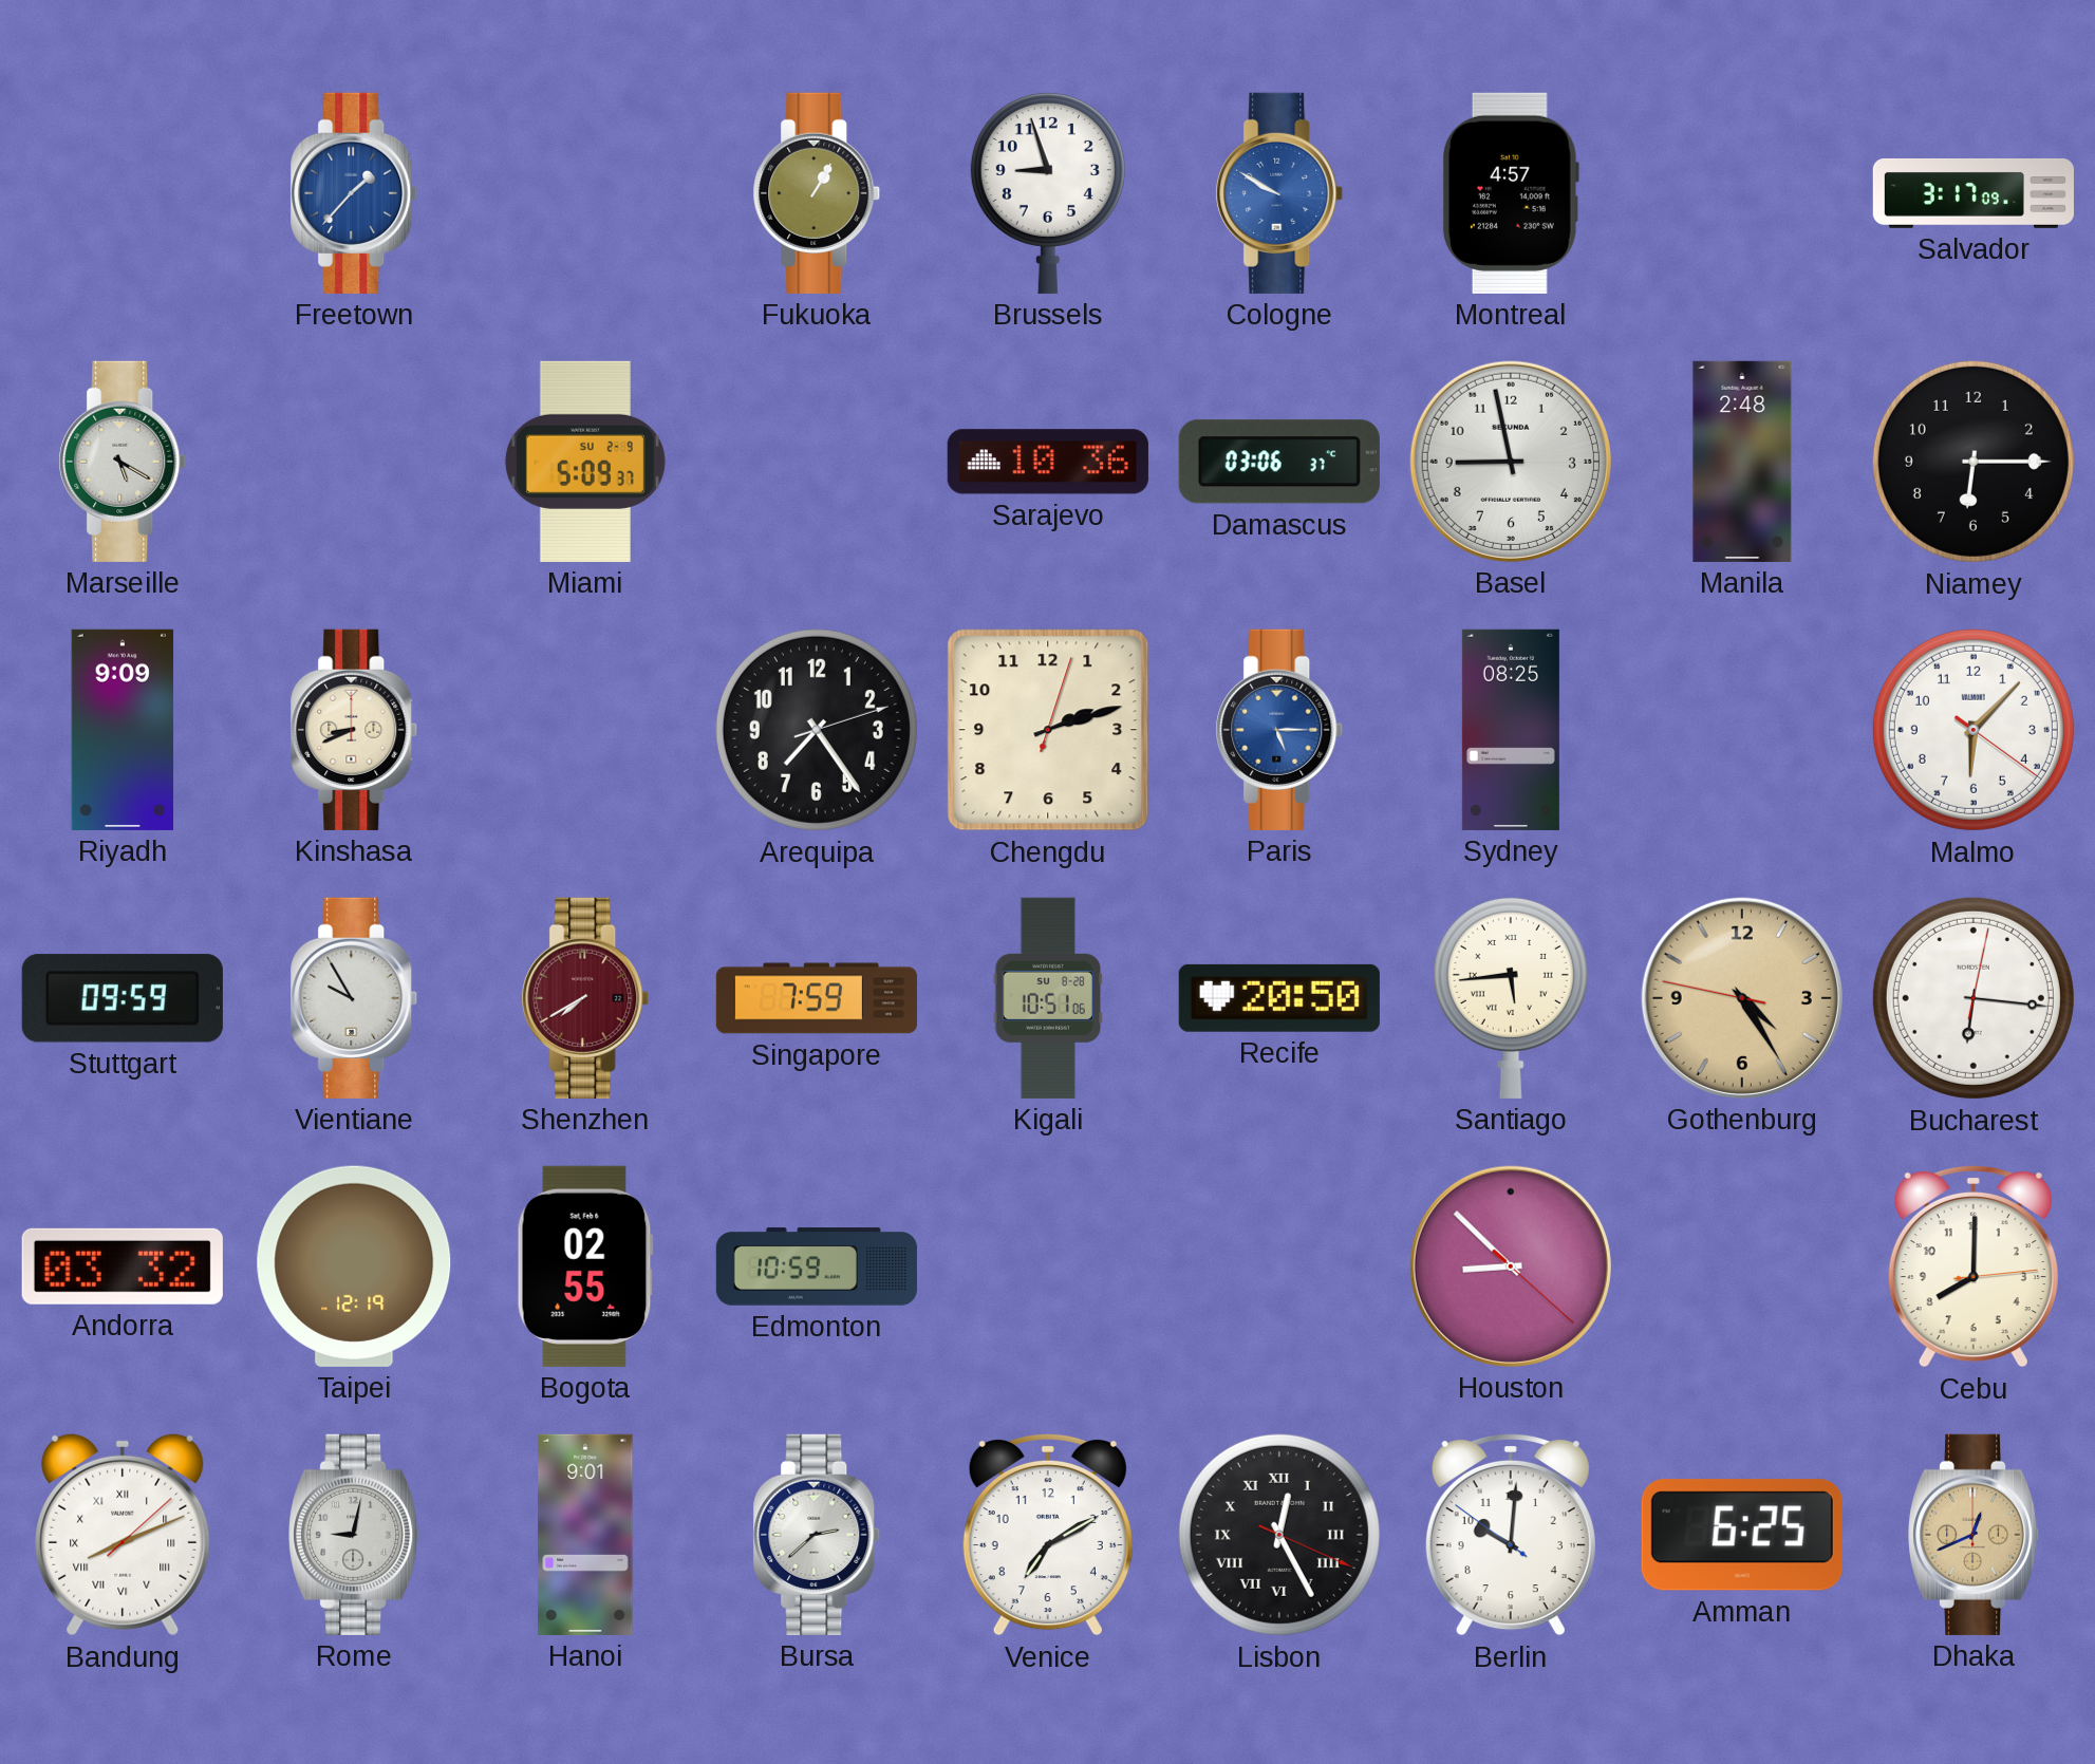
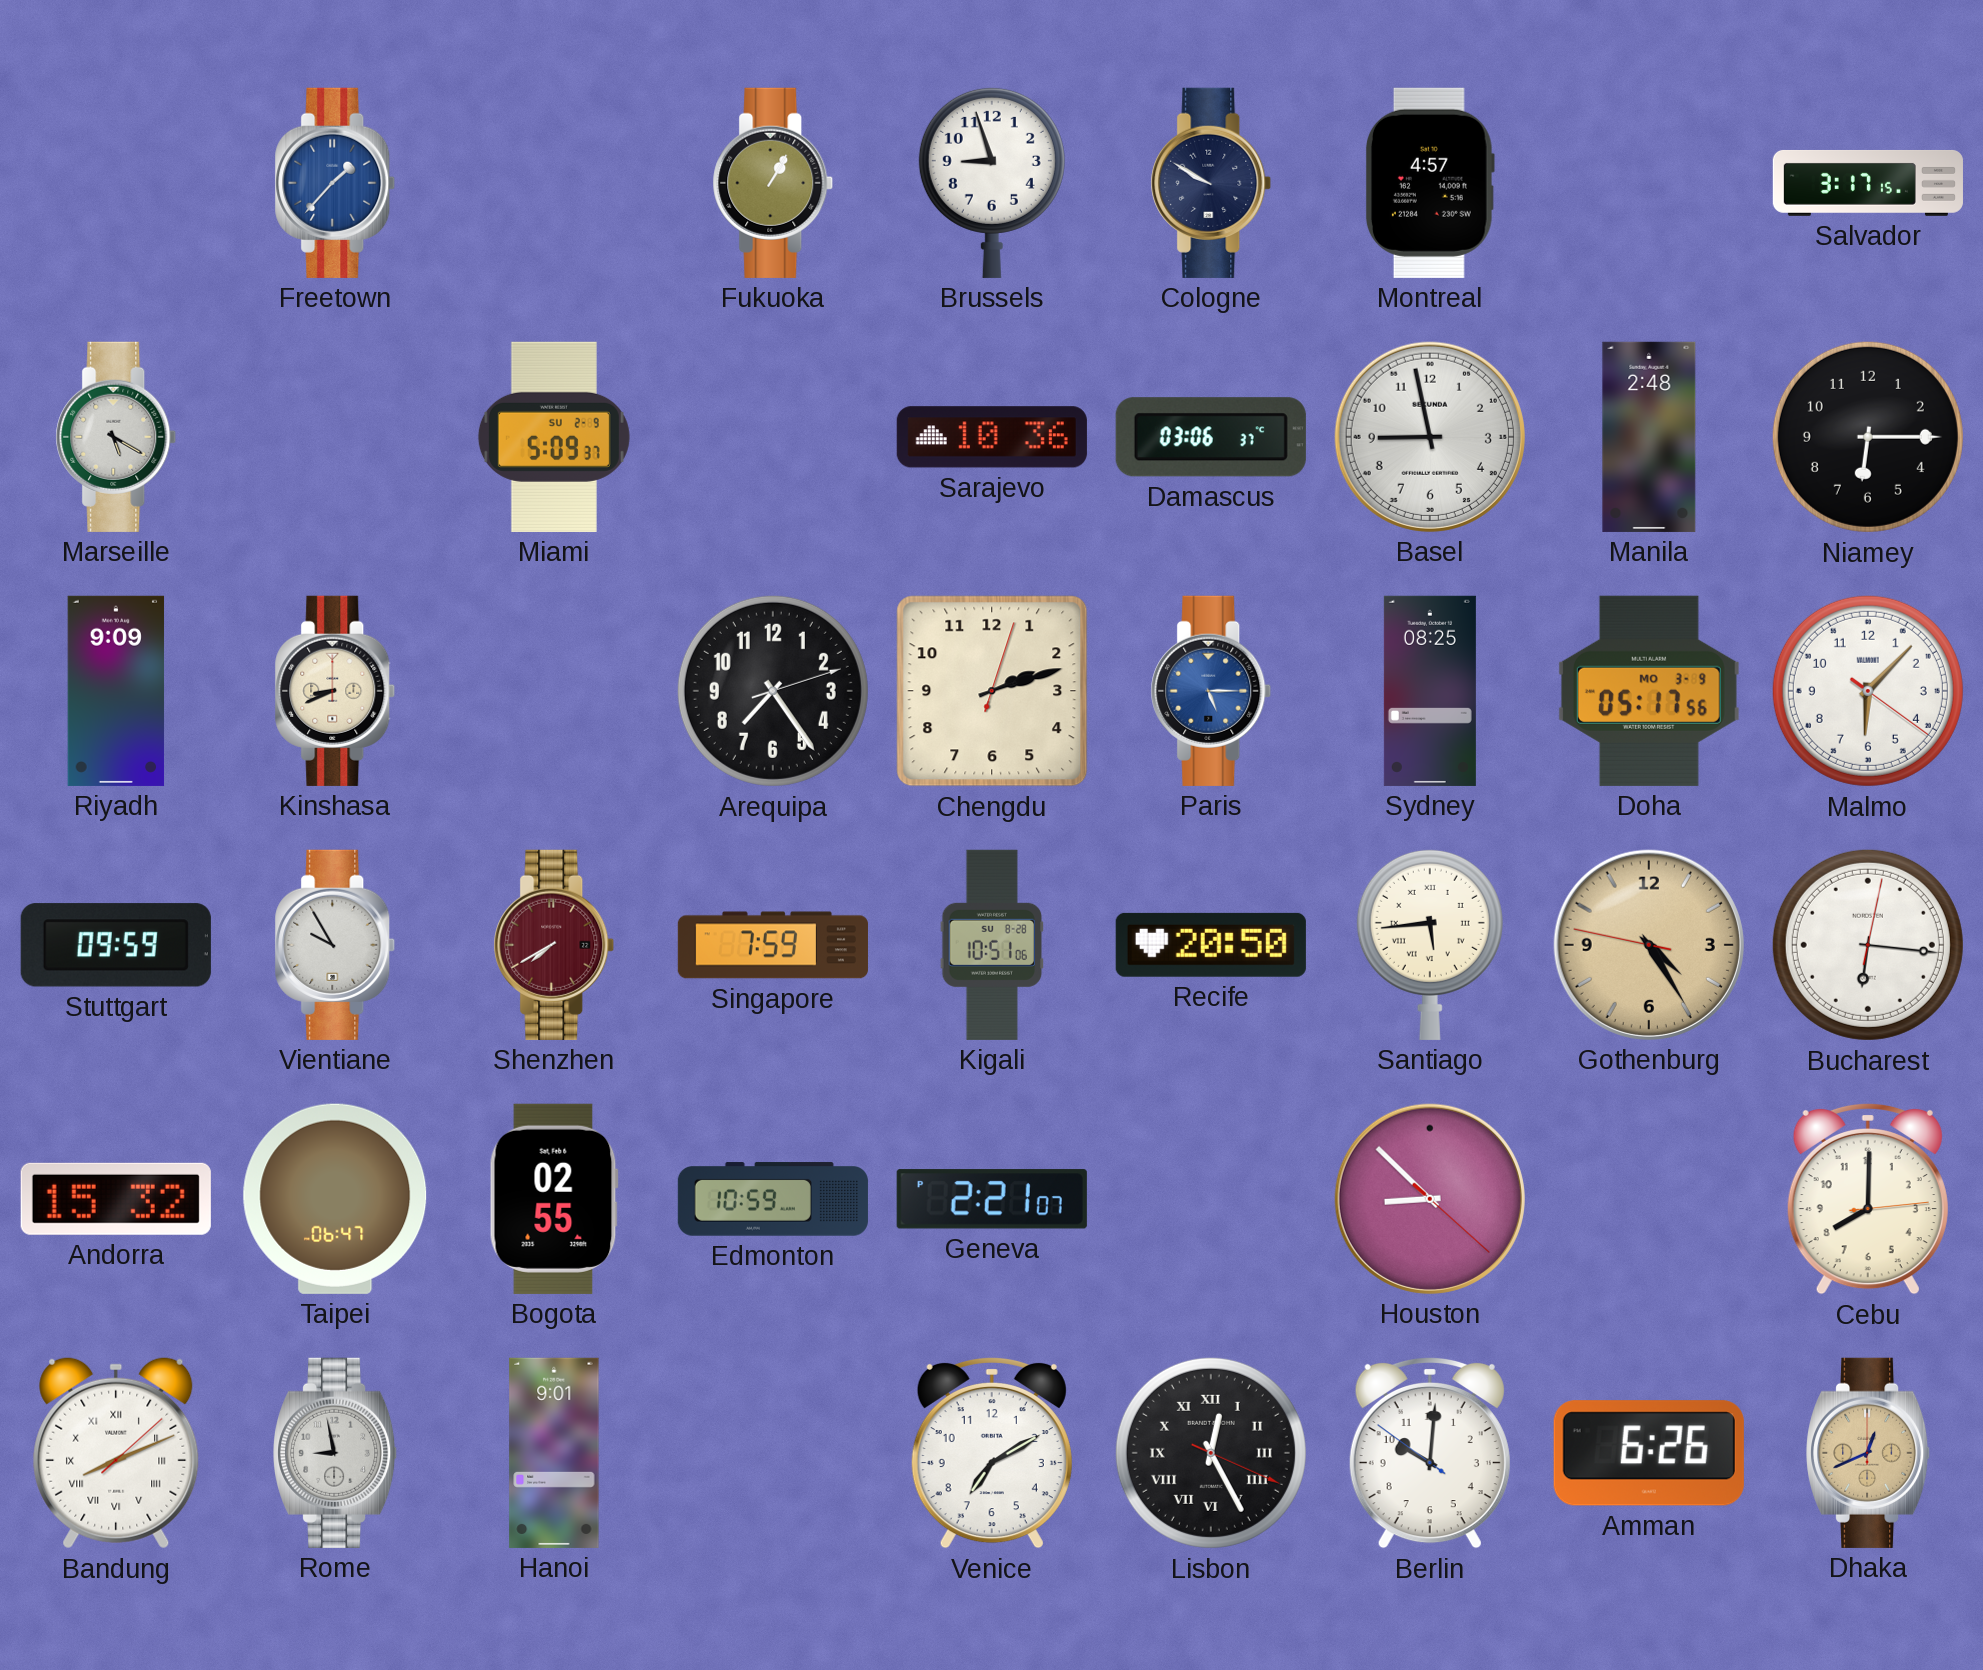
Cologne dial: blue -> navy (1211, 183)
Salvador: 3:17:09 -> 3:17:15 (1868, 183)
Doha: none -> 05:17 (1649, 691)
Andorra: 03:32 -> 15:32 (116, 1199)
Taipei: 12:19 -> 06:47 (335, 1199)
Geneva: none -> 2:21 (992, 1199)
Rome: 9:02 -> 8:58 (336, 1453)
Bursa: 2:38 -> none (817, 1535)
Amman: 6:25 -> 6:26 (1649, 1453)
